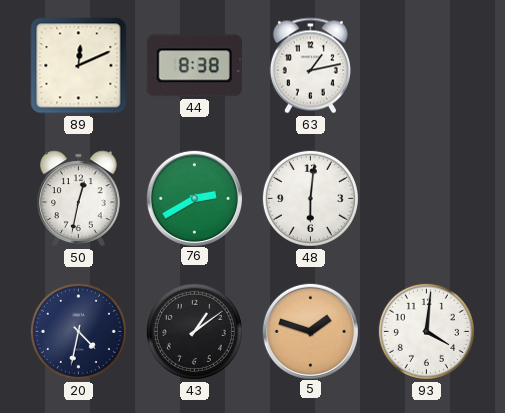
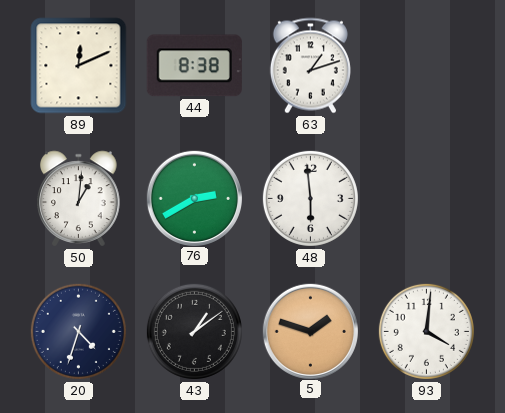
63: 1:13 -> 1:12 (310, 66)
50: 12:32 -> 1:01 (79, 199)
48: 6:01 -> 5:59 (310, 198)
20: 4:32 -> 4:33 (78, 331)
